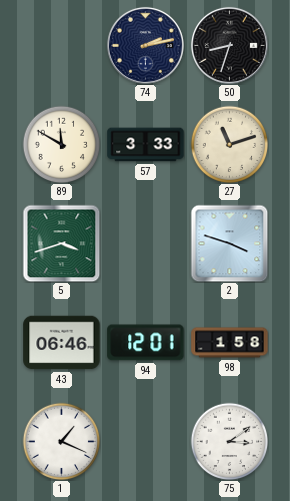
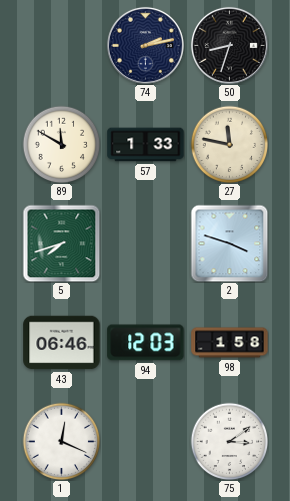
57: 3:33 -> 1:33 (146, 145)
27: 11:12 -> 11:47 (229, 144)
5: 3:42 -> 7:42 (61, 243)
94: 12:01 -> 12:03 (146, 343)
1: 1:19 -> 12:19 (61, 441)
